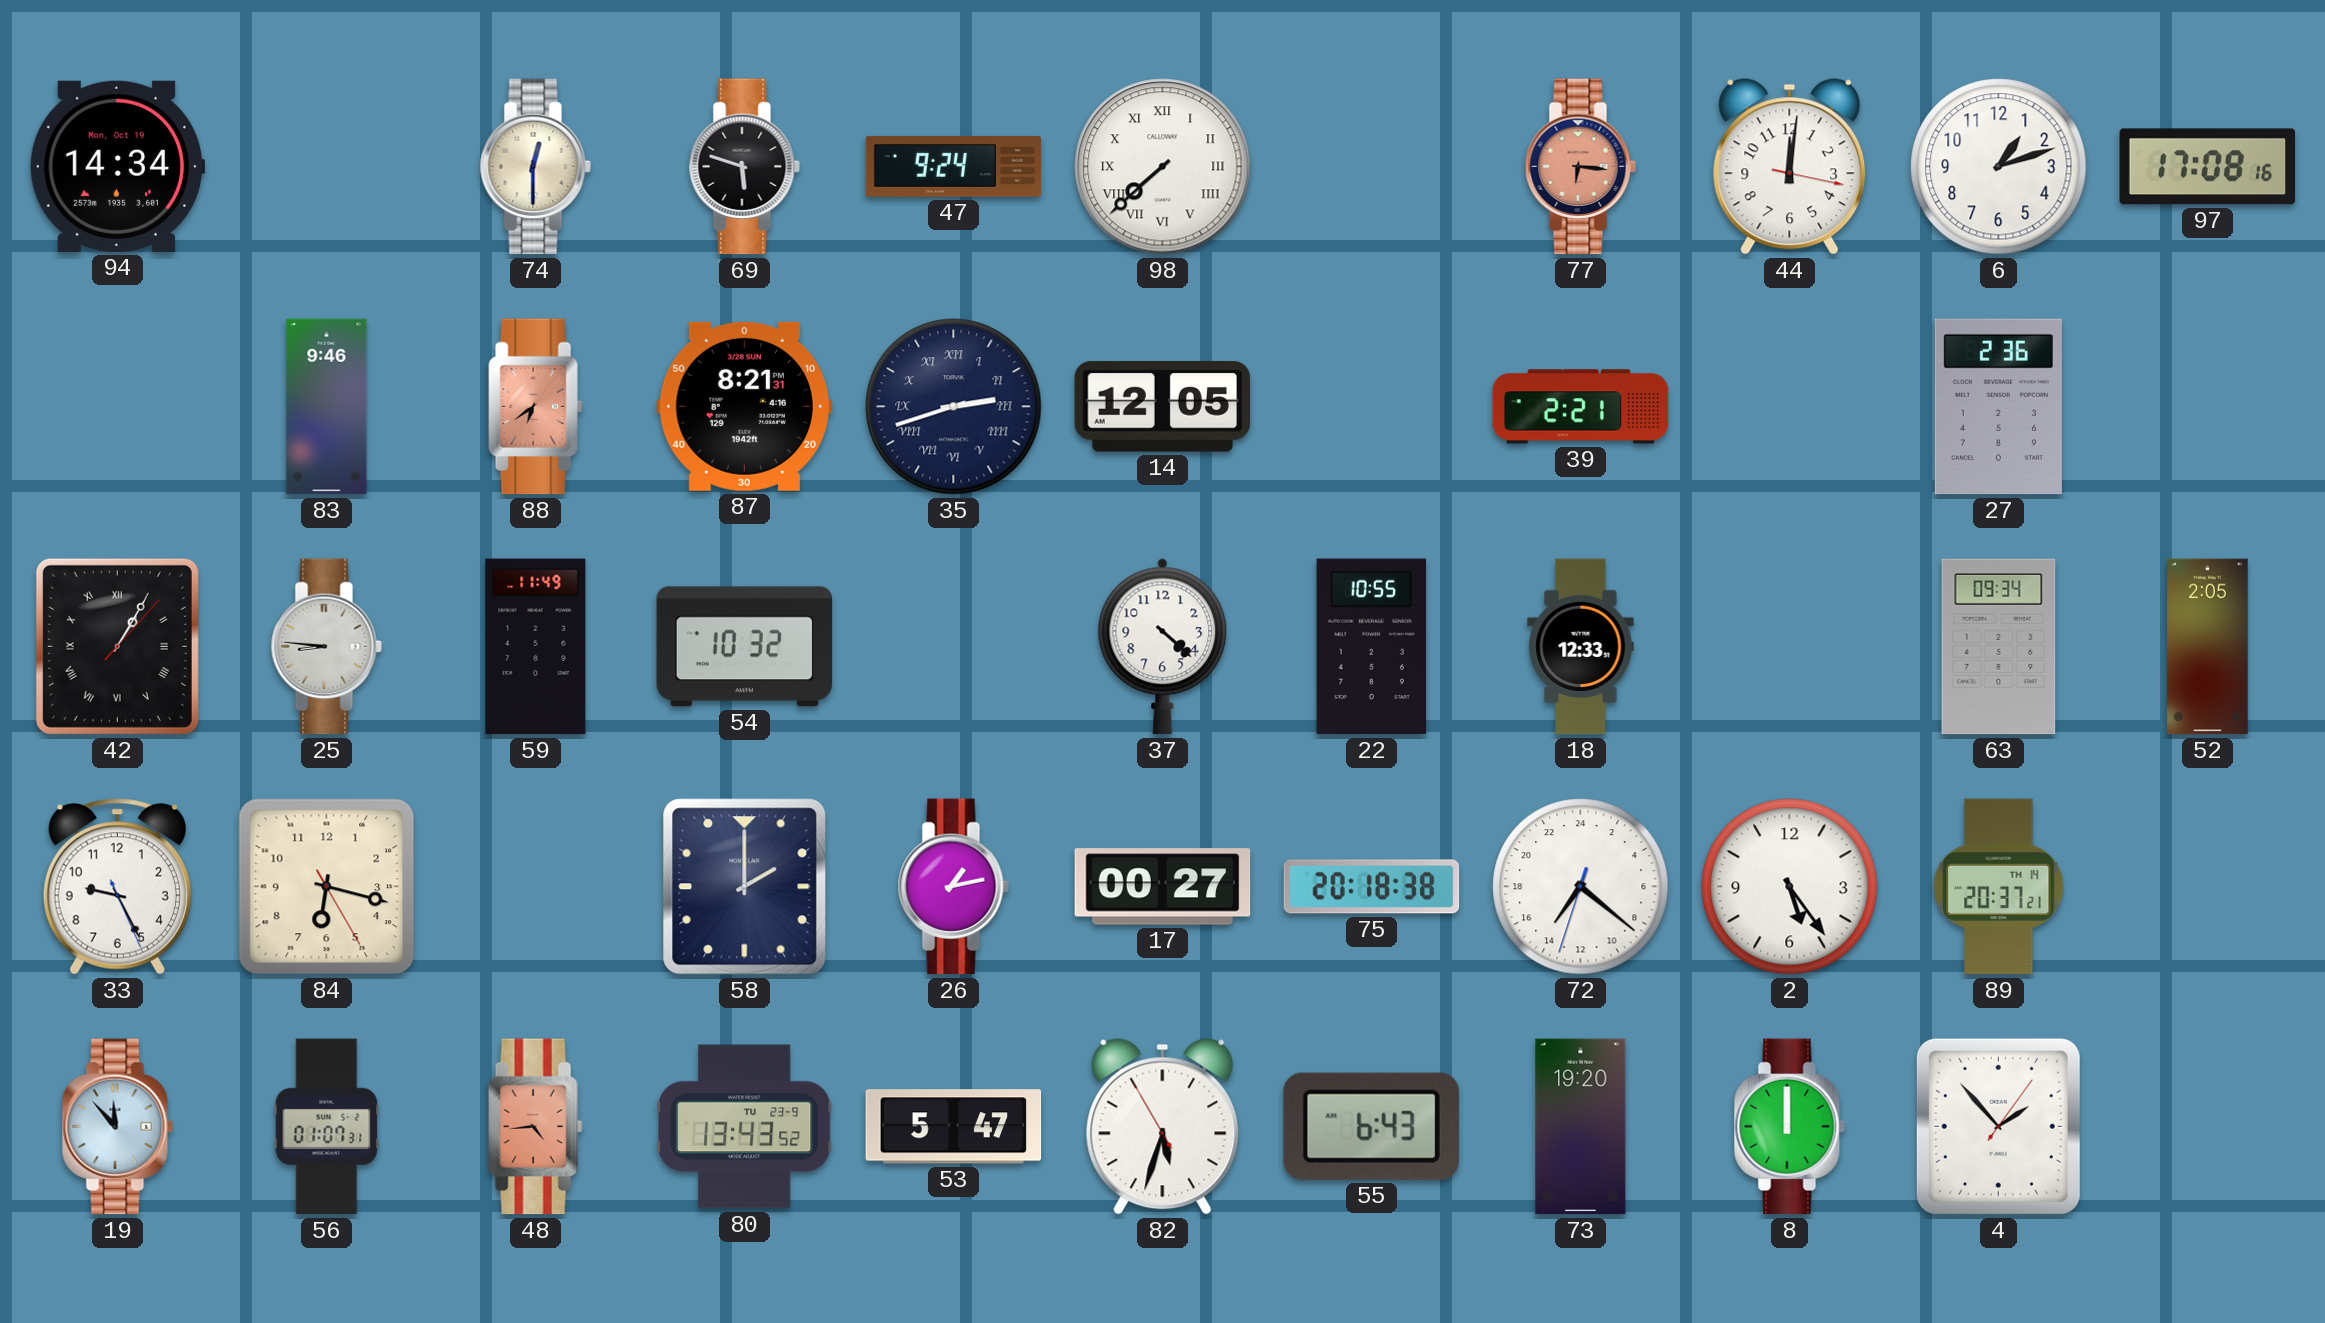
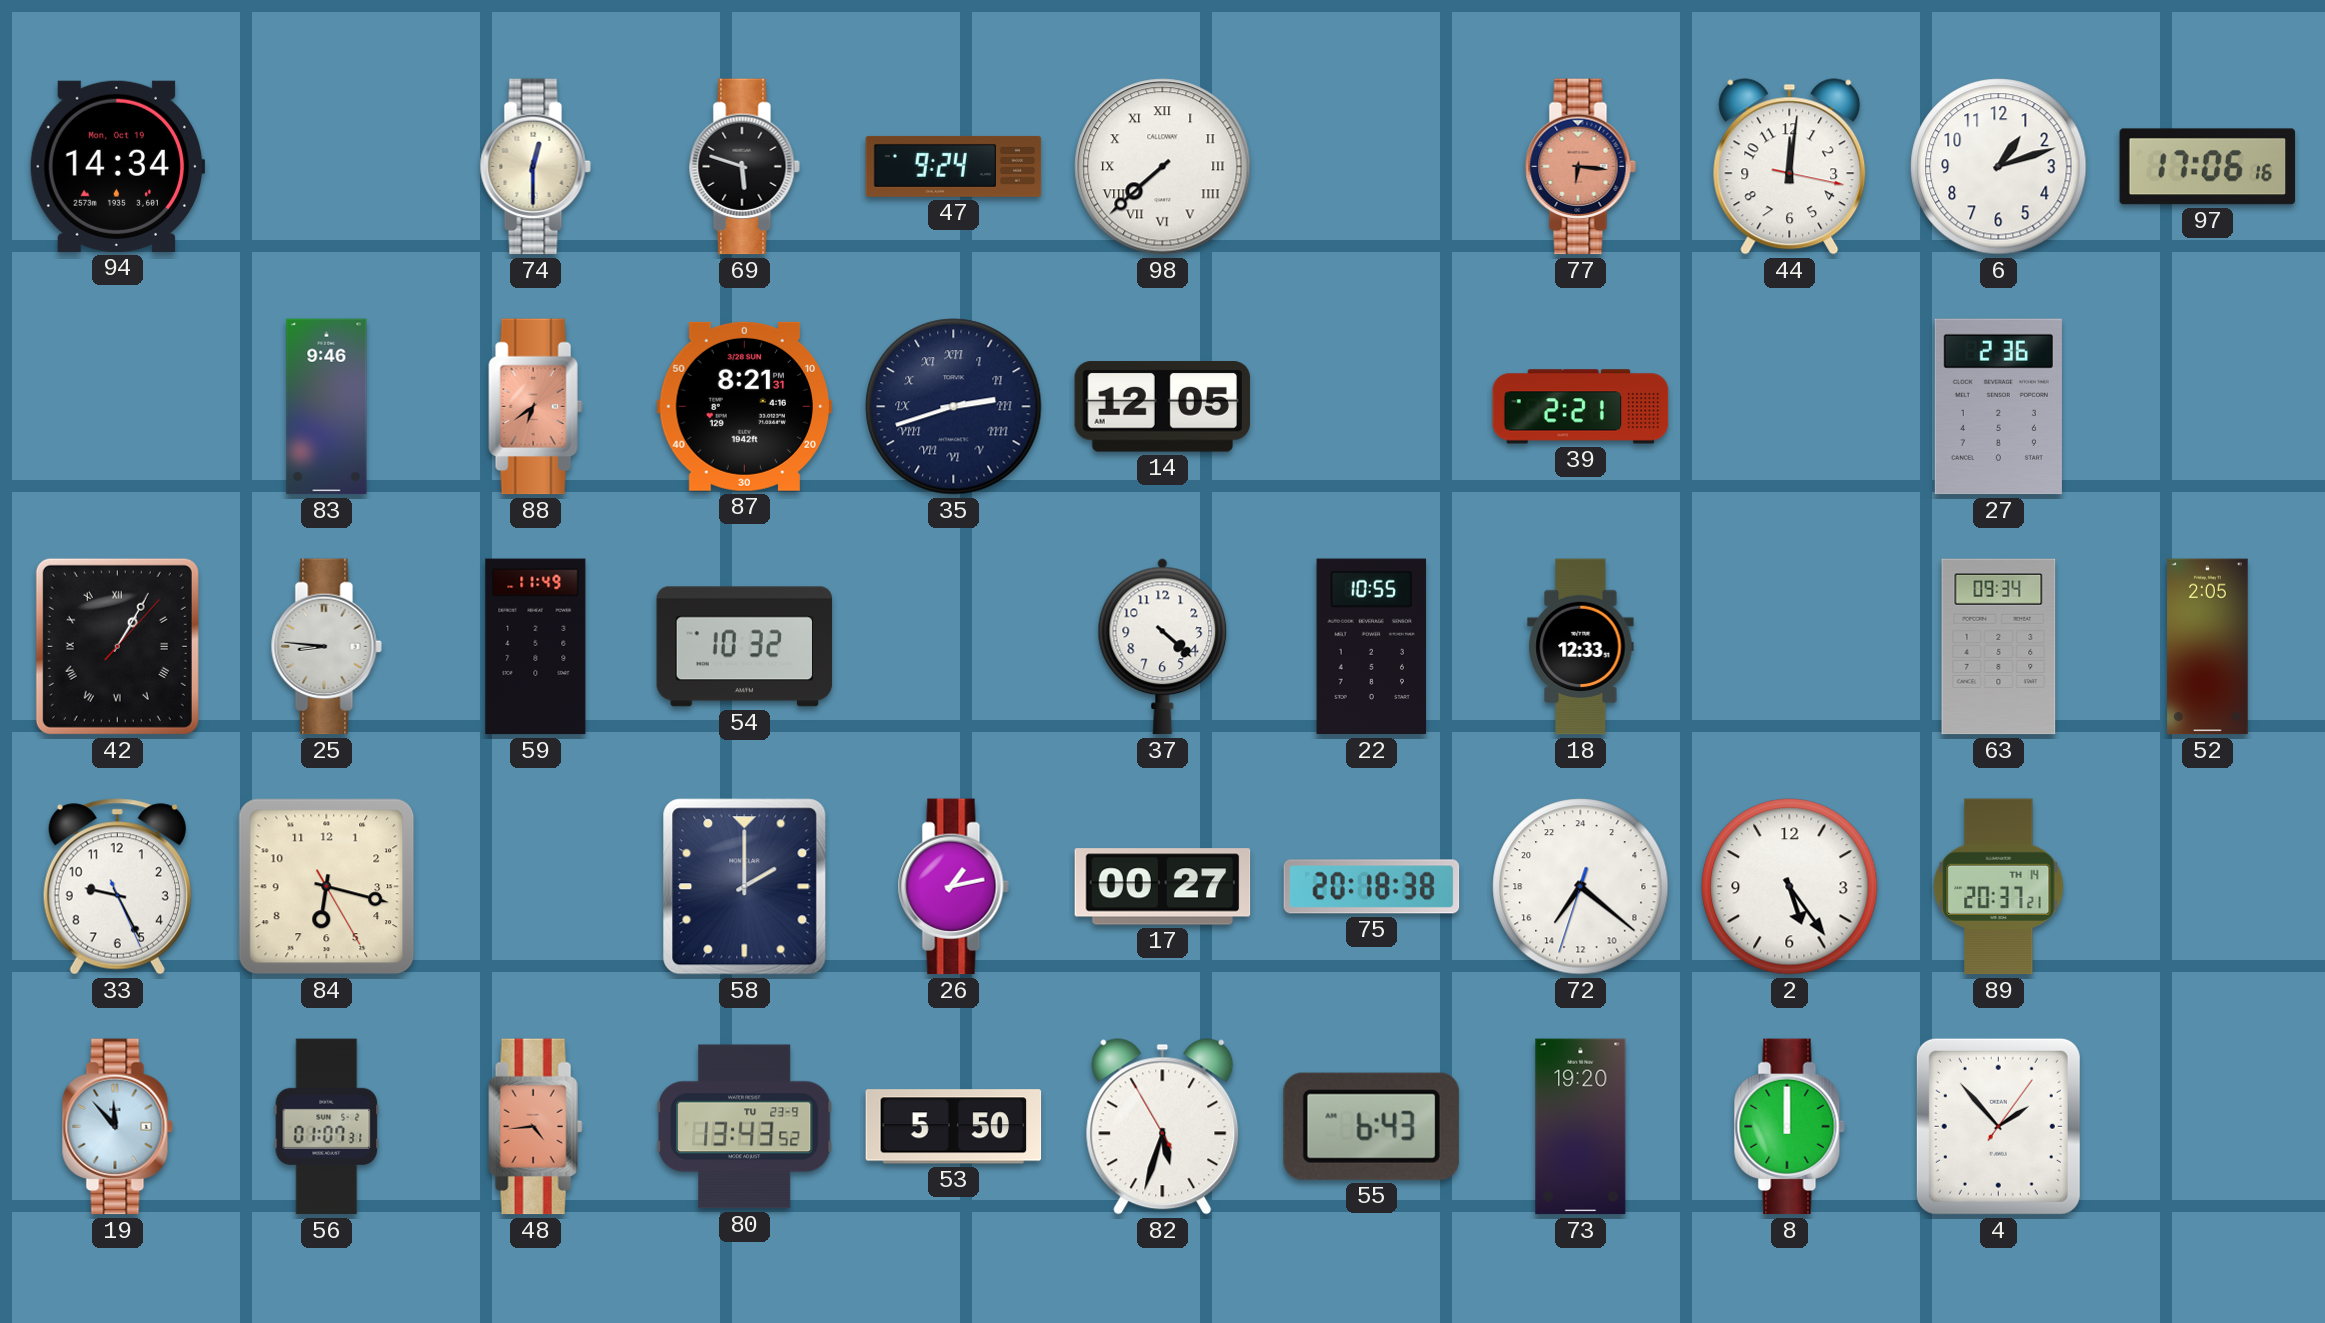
97: 17:08 -> 17:06 (2208, 167)
53: 5:47 -> 5:50 (954, 1127)
